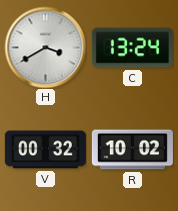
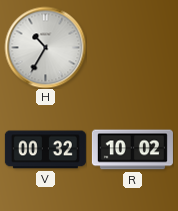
H: 3:40 -> 10:35 (45, 47)
C: 13:24 -> none (132, 48)
